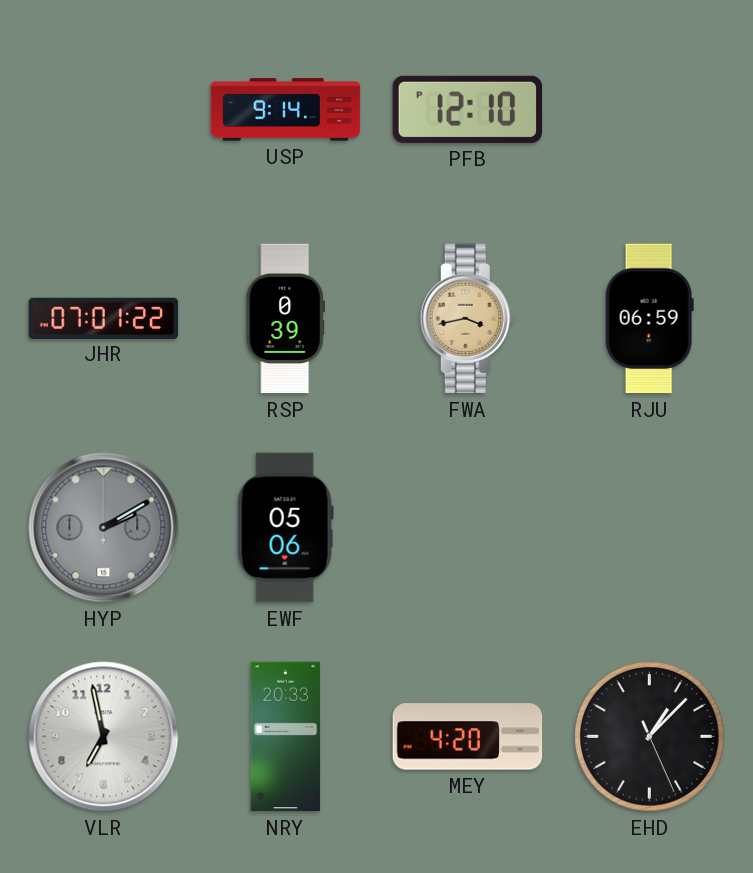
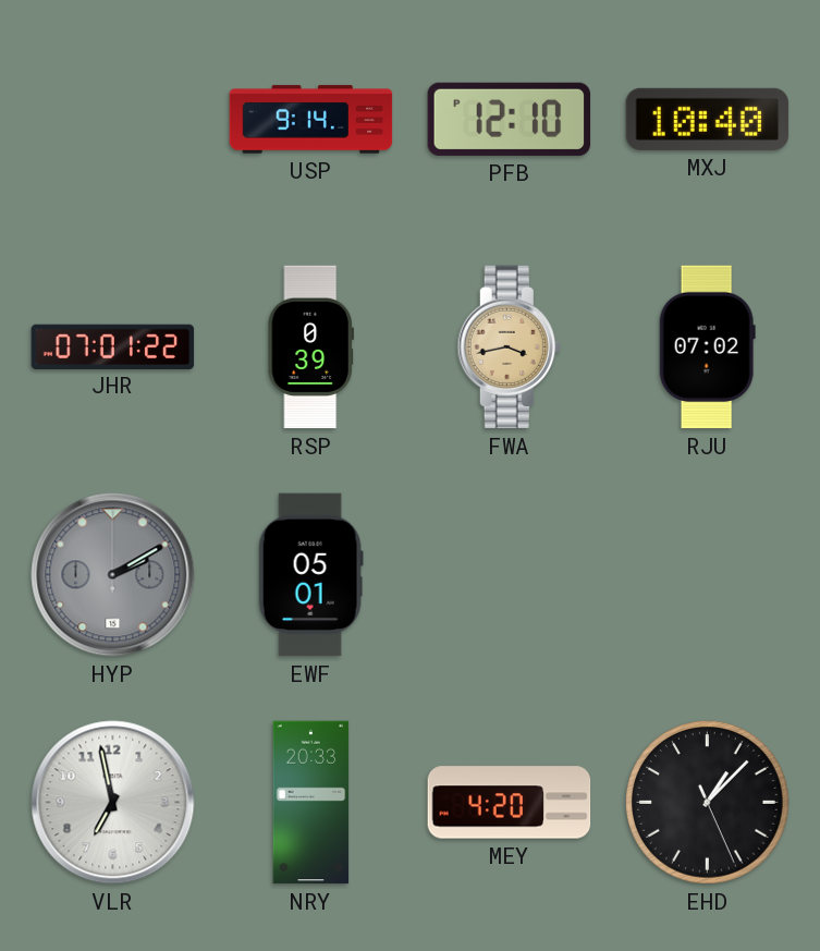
MXJ: none -> 10:40 (708, 119)
RJU: 06:59 -> 07:02 (707, 348)
EWF: 05:06 -> 05:01 (310, 575)
